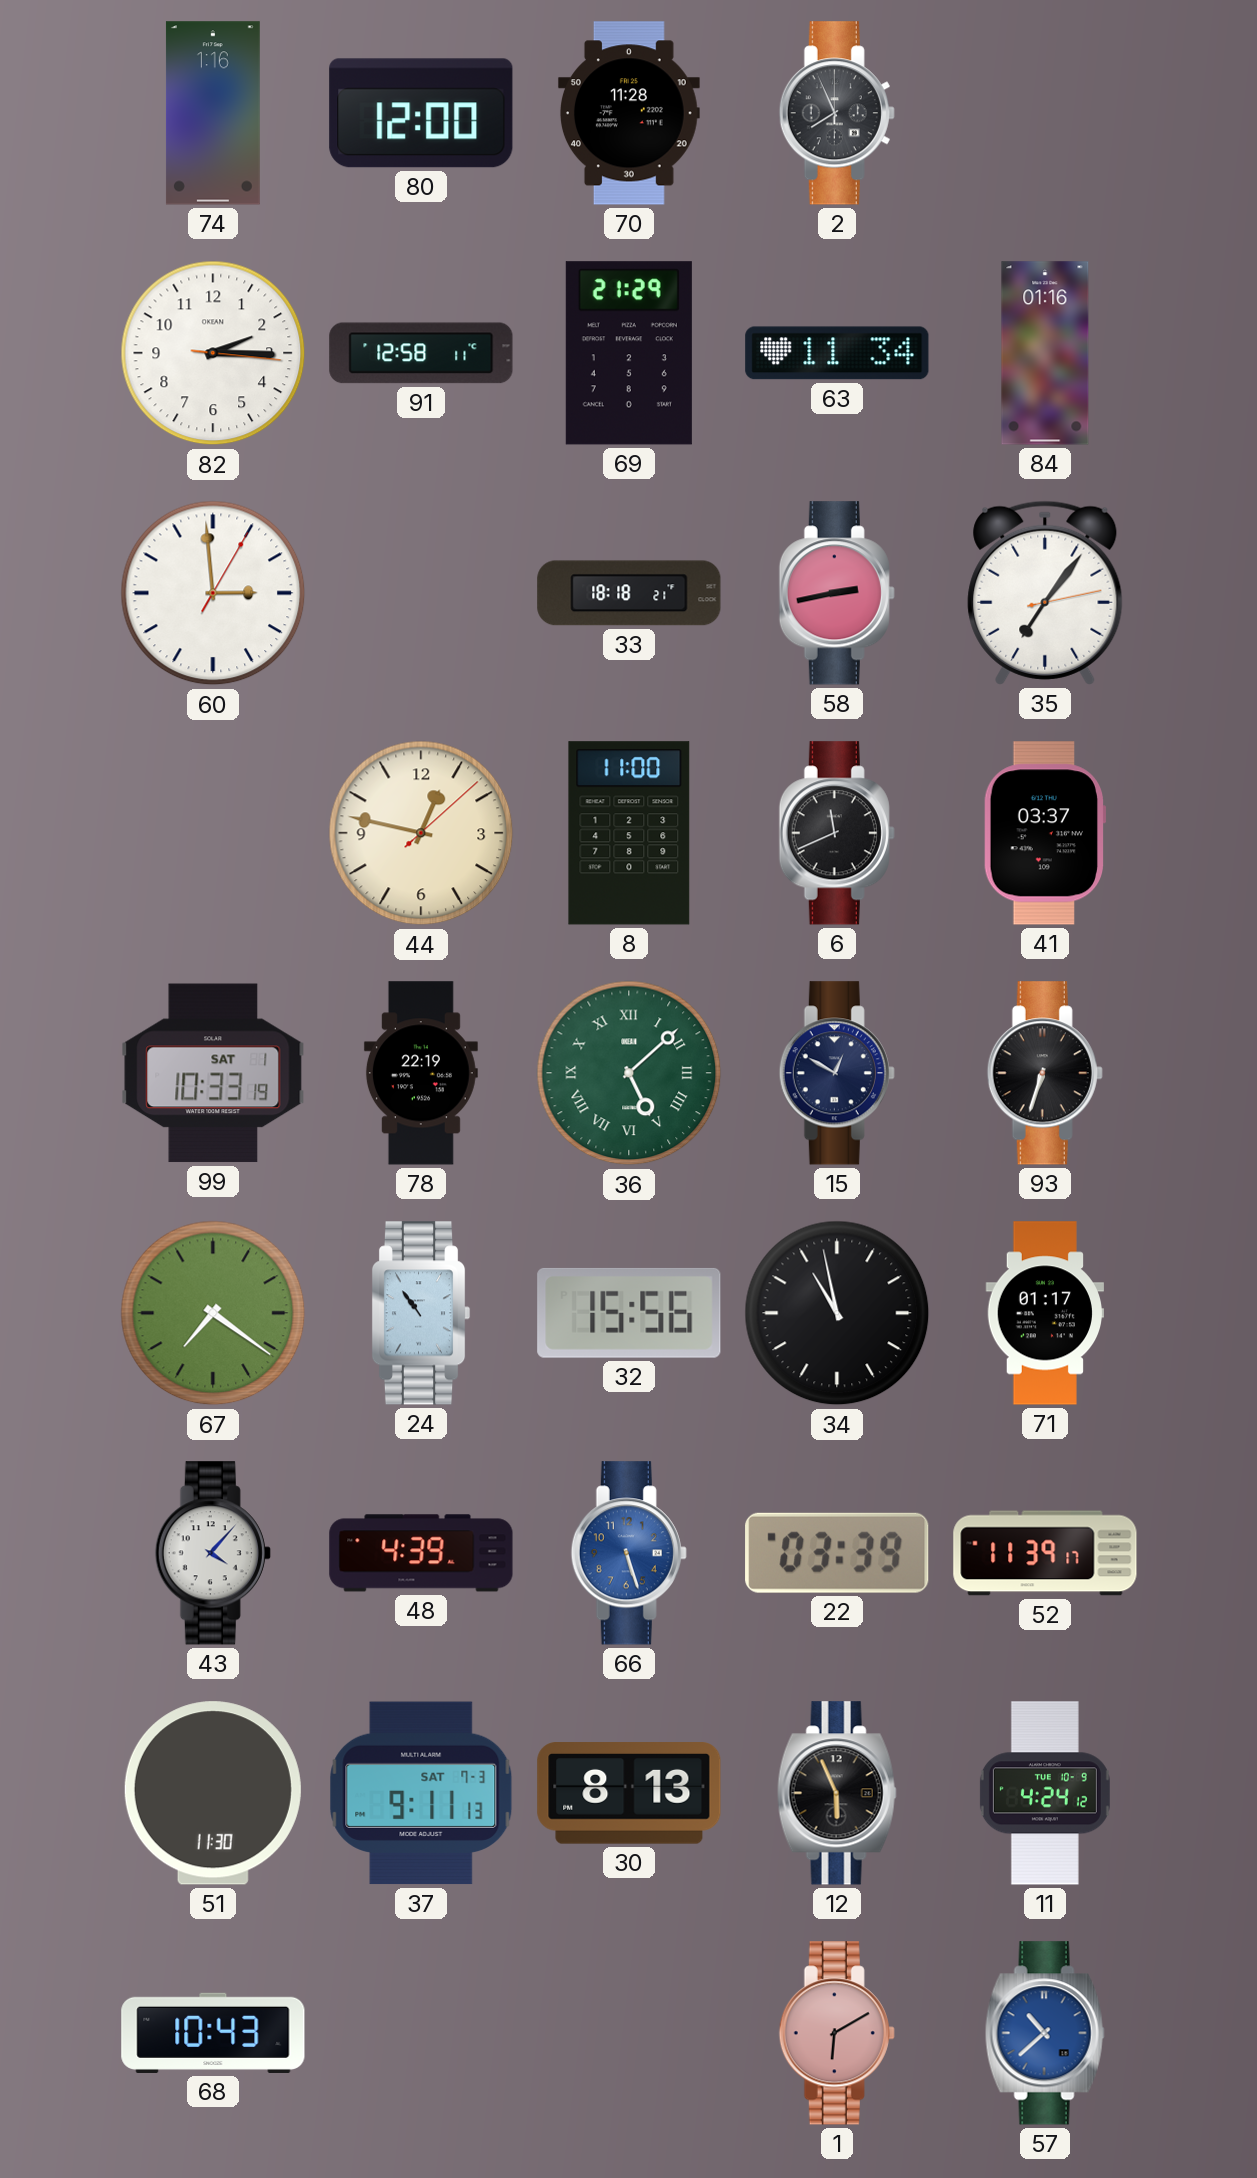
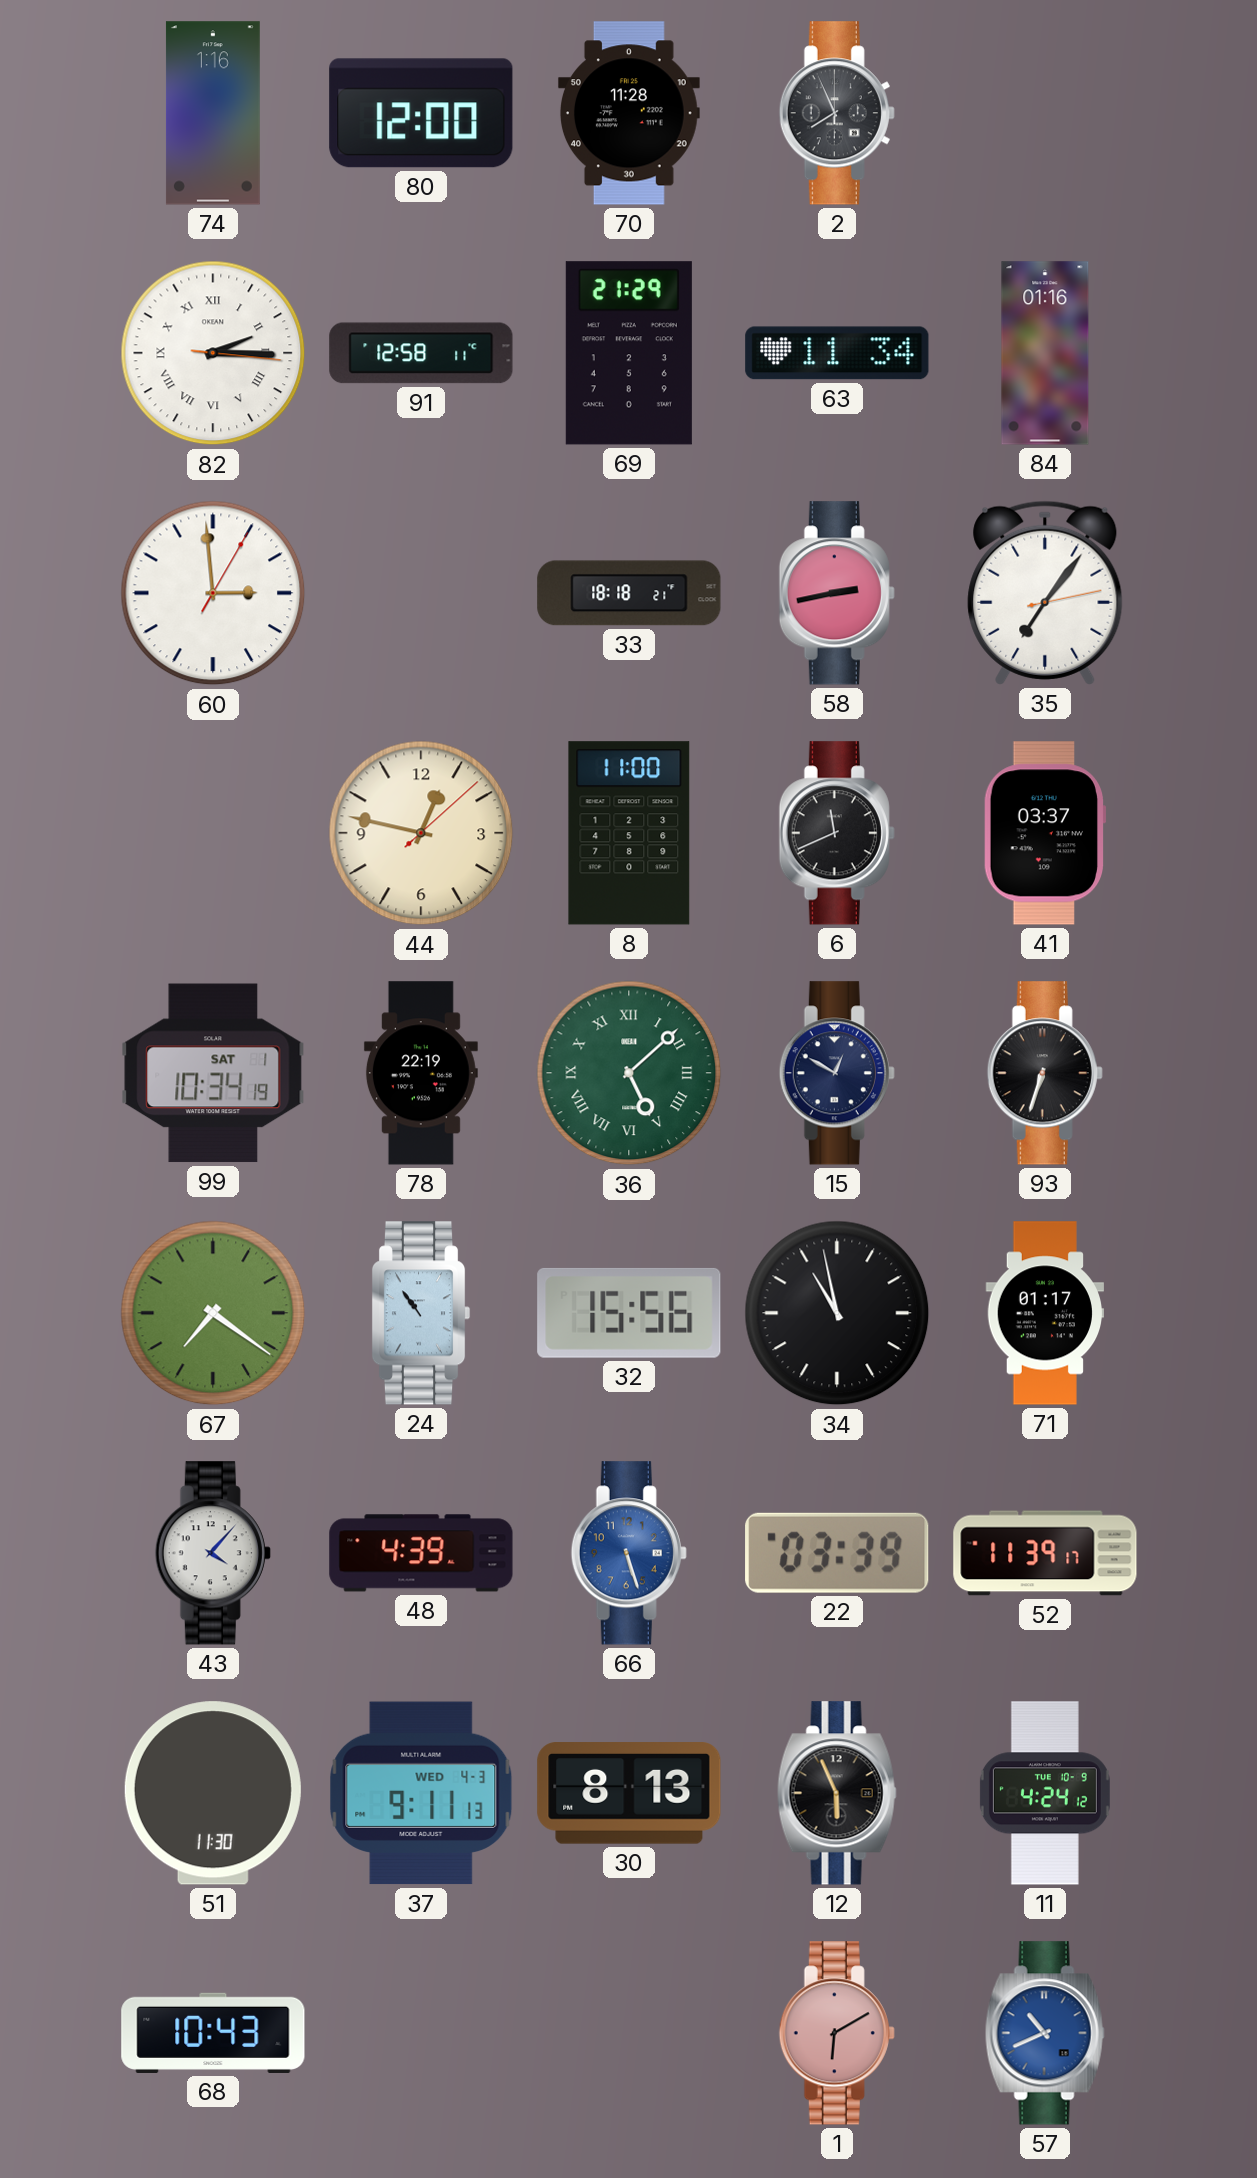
82 numerals: Arabic -> Roman (213, 353)
99: 10:33 -> 10:34 (213, 1073)
37 date: SAT 7-3 -> WED 4-3 (421, 1793)
57: 10:38 -> 10:41 (1045, 2033)
